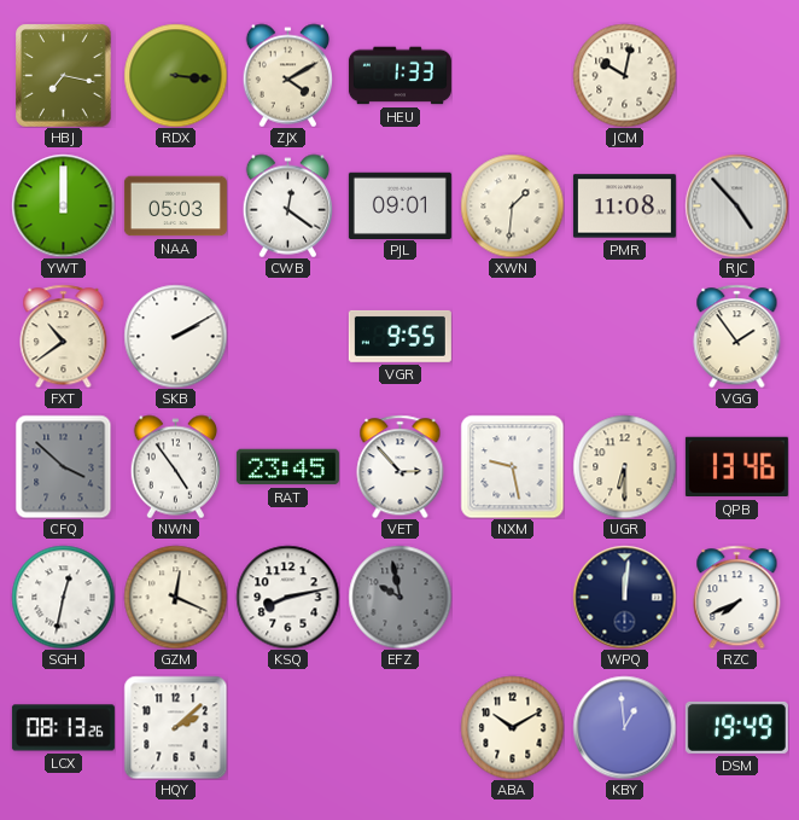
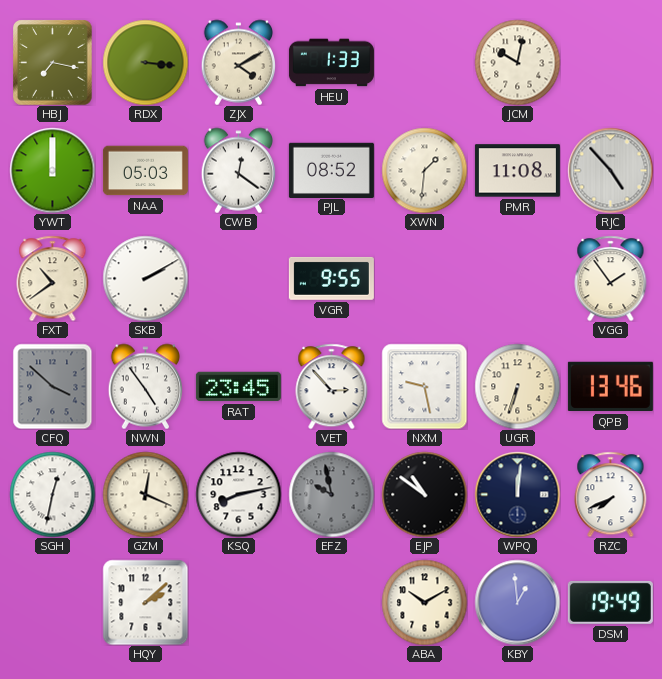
PJL: 09:01 -> 08:52 (331, 170)
UGR: 6:30 -> 6:33 (517, 386)
EJP: none -> 10:51 (424, 494)
LCX: 08:13 -> none (63, 728)
